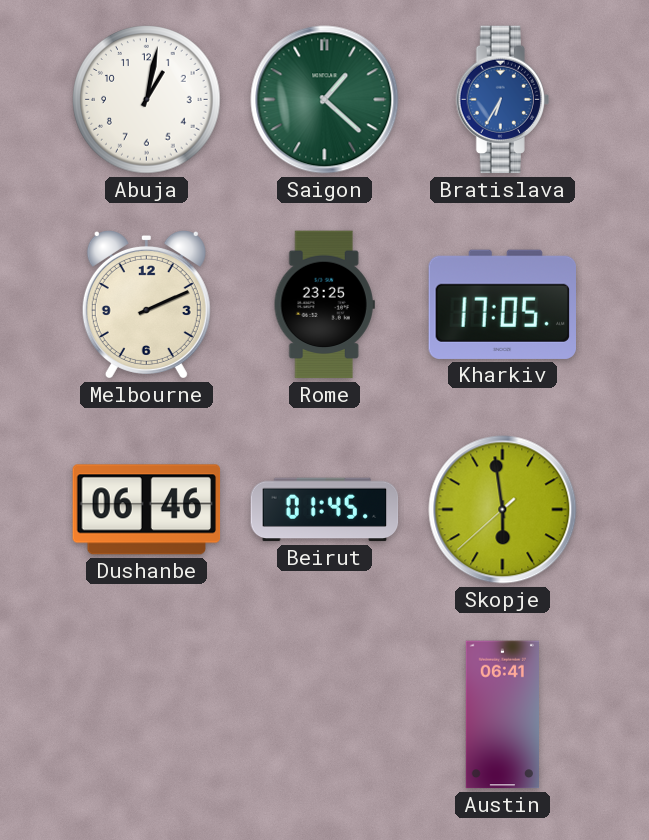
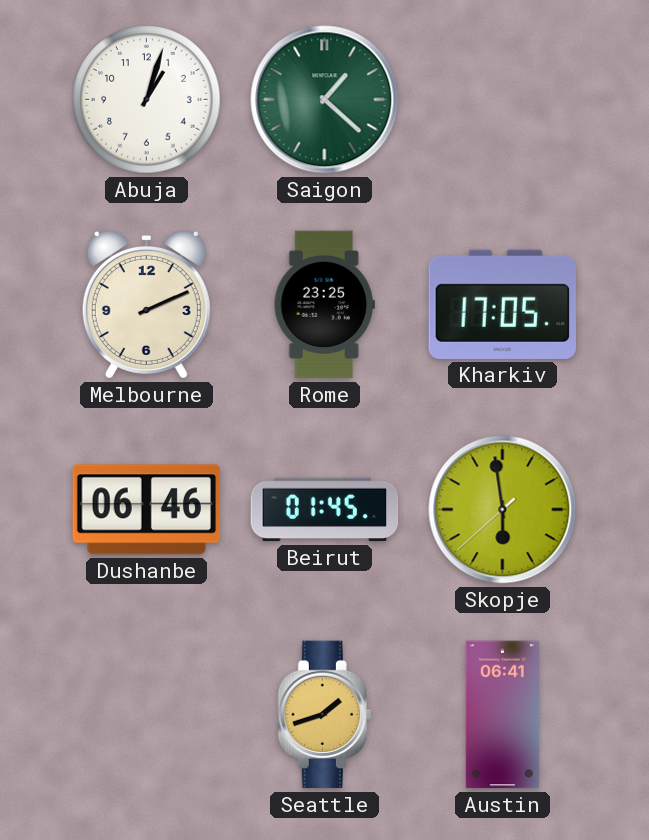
Abuja: 1:02 -> 1:03 (147, 100)
Bratislava: 6:35 -> none (502, 100)
Seattle: none -> 1:42 (324, 715)
